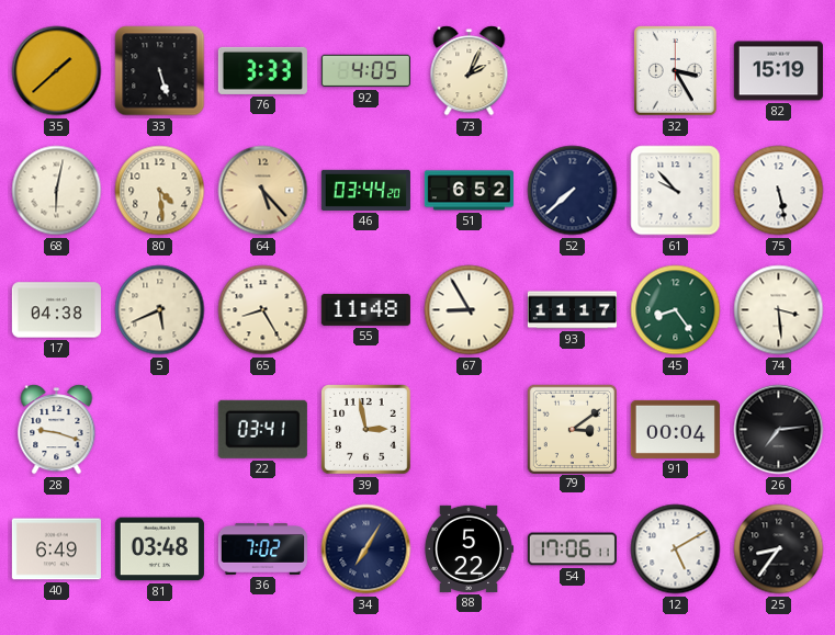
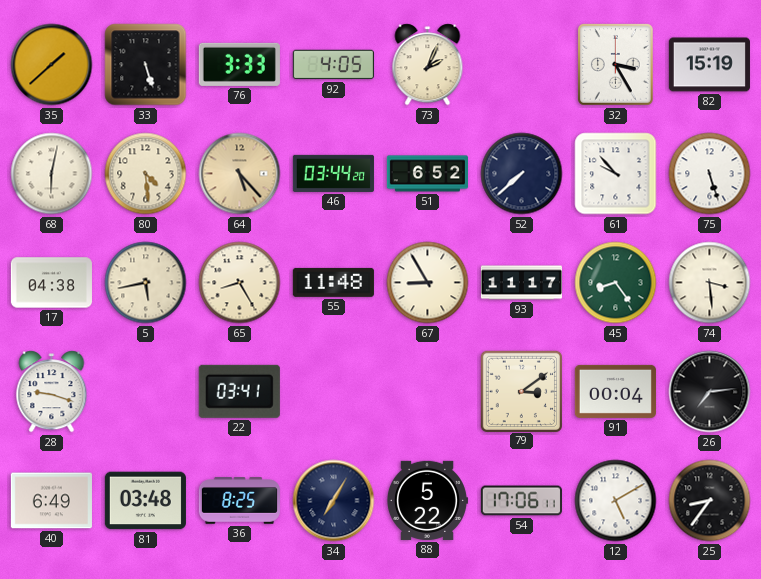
75: 5:28 -> 5:27 (710, 174)
5: 5:41 -> 5:43 (146, 283)
39: 2:58 -> none (366, 430)
36: 7:02 -> 8:25 (239, 501)
